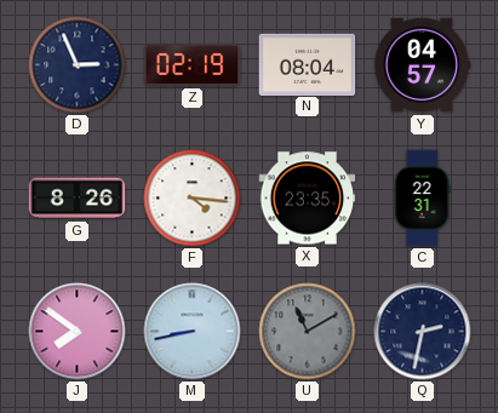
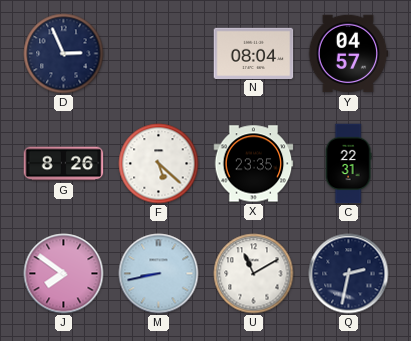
Z: 02:19 -> none (193, 64)
F: 4:16 -> 5:22 (159, 164)
U dial: grey -> white (254, 274)
